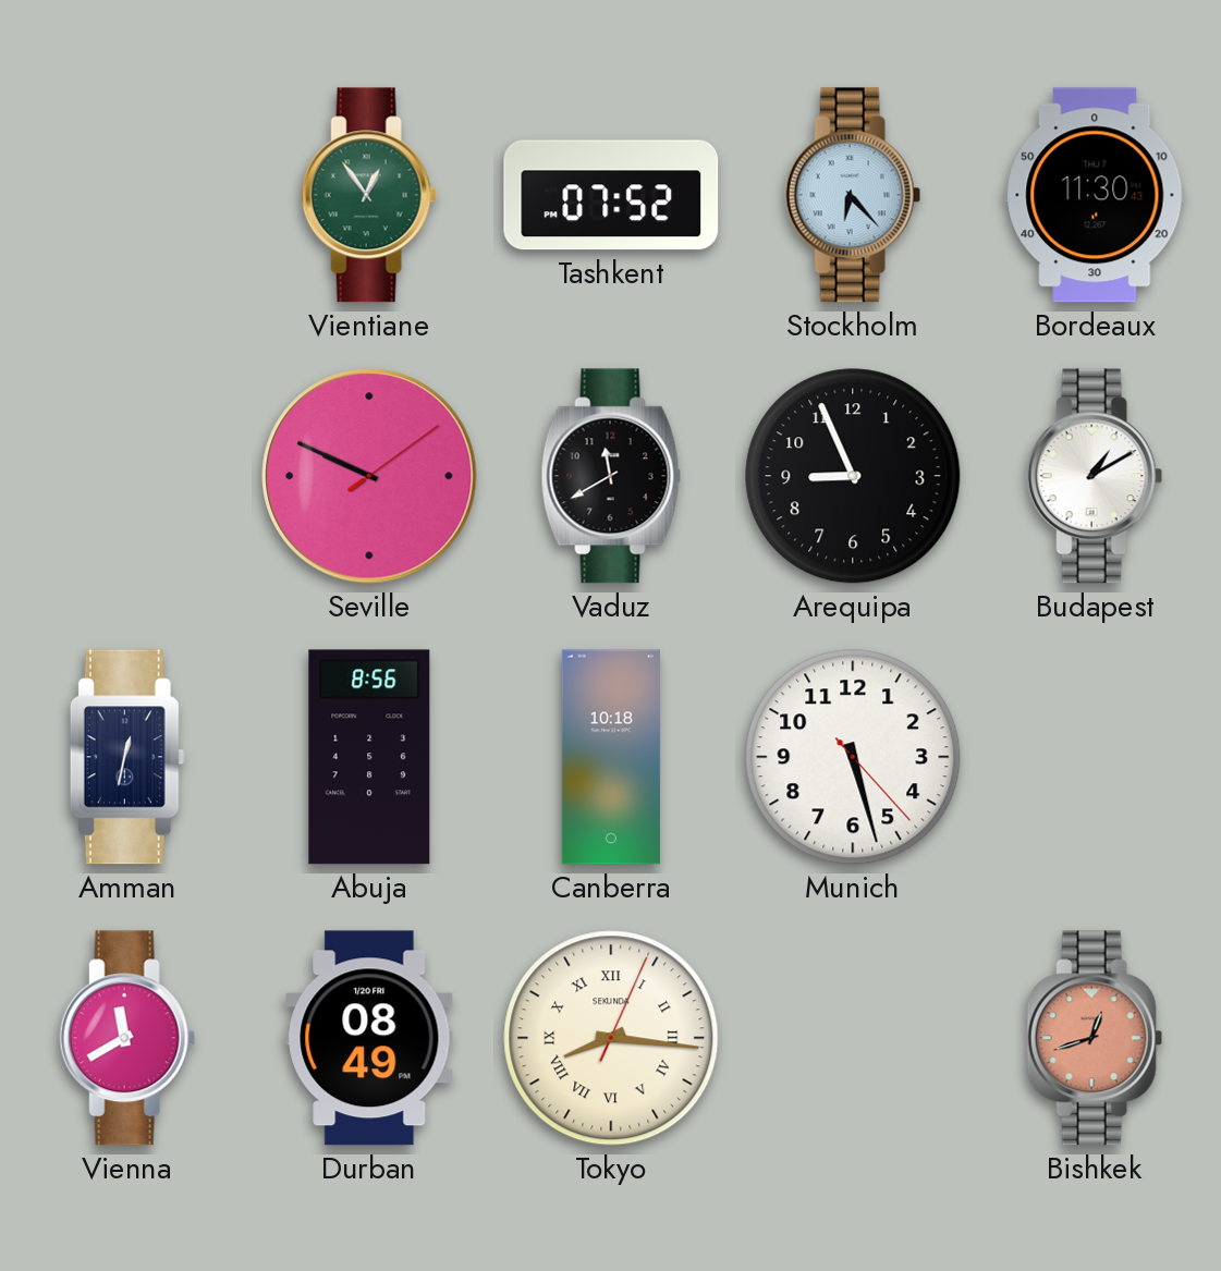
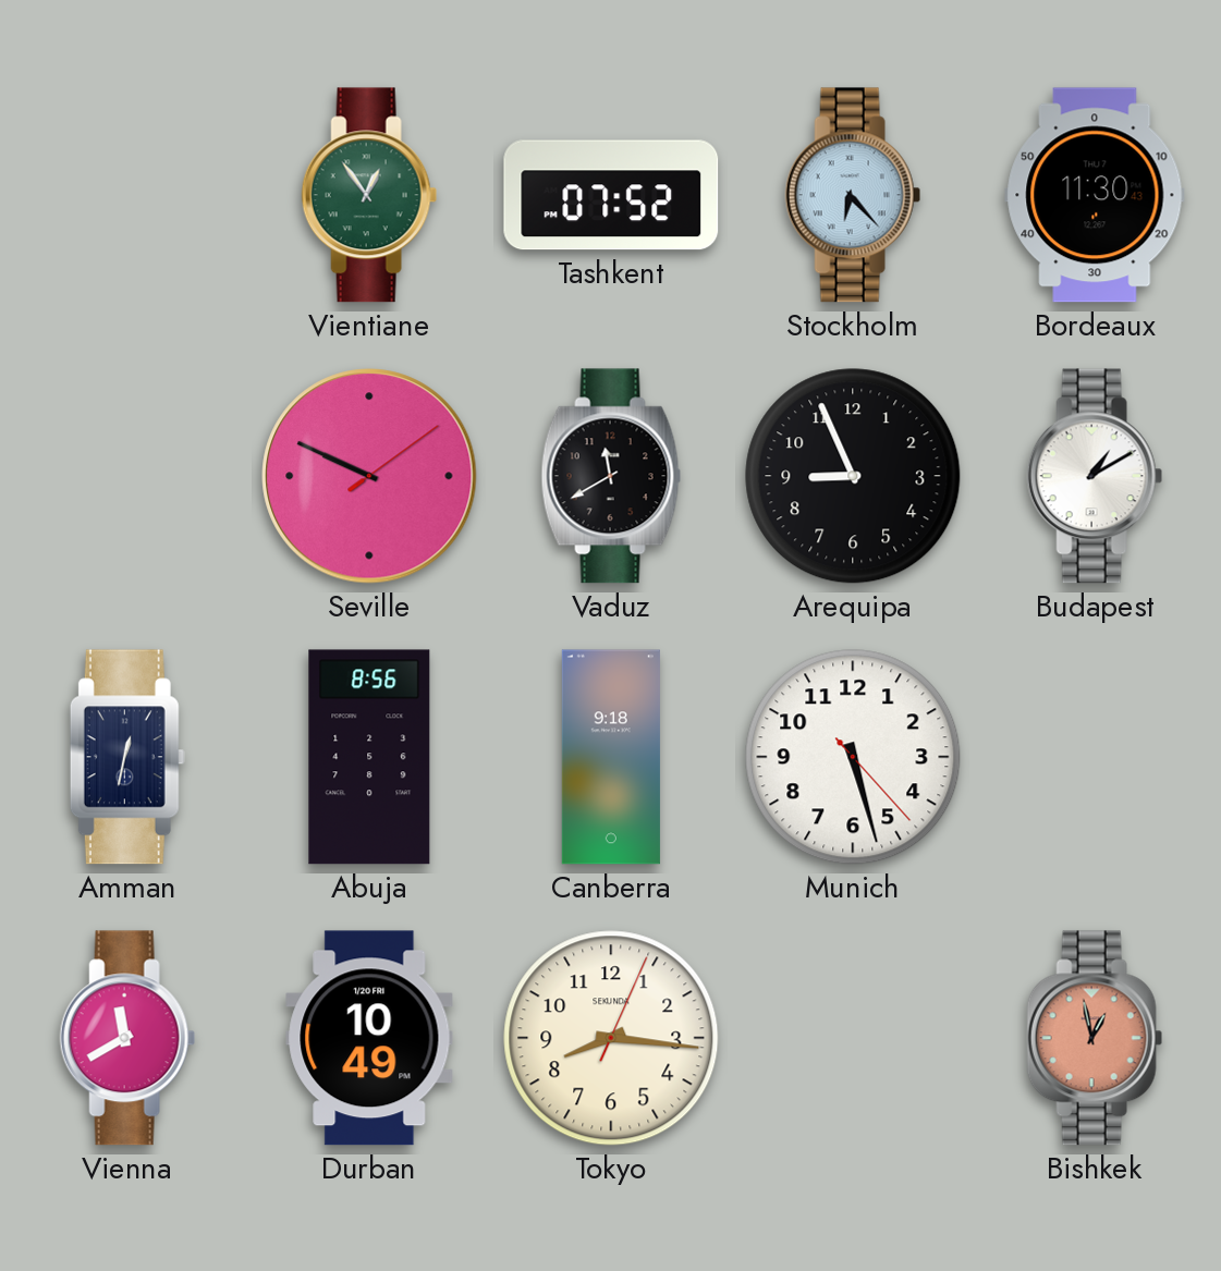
Canberra: 10:18 -> 9:18 (611, 757)
Durban: 08:49 -> 10:49 (369, 1038)
Tokyo numerals: Roman -> Arabic (611, 1038)
Bishkek: 12:42 -> 12:58 (1095, 1038)
